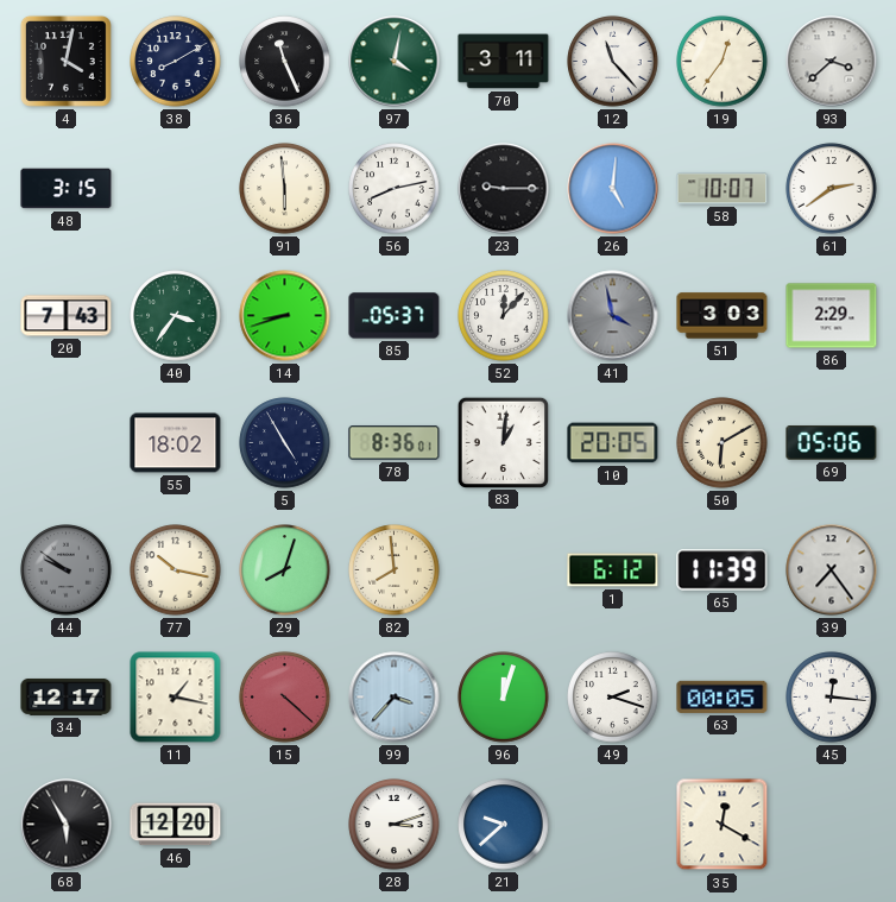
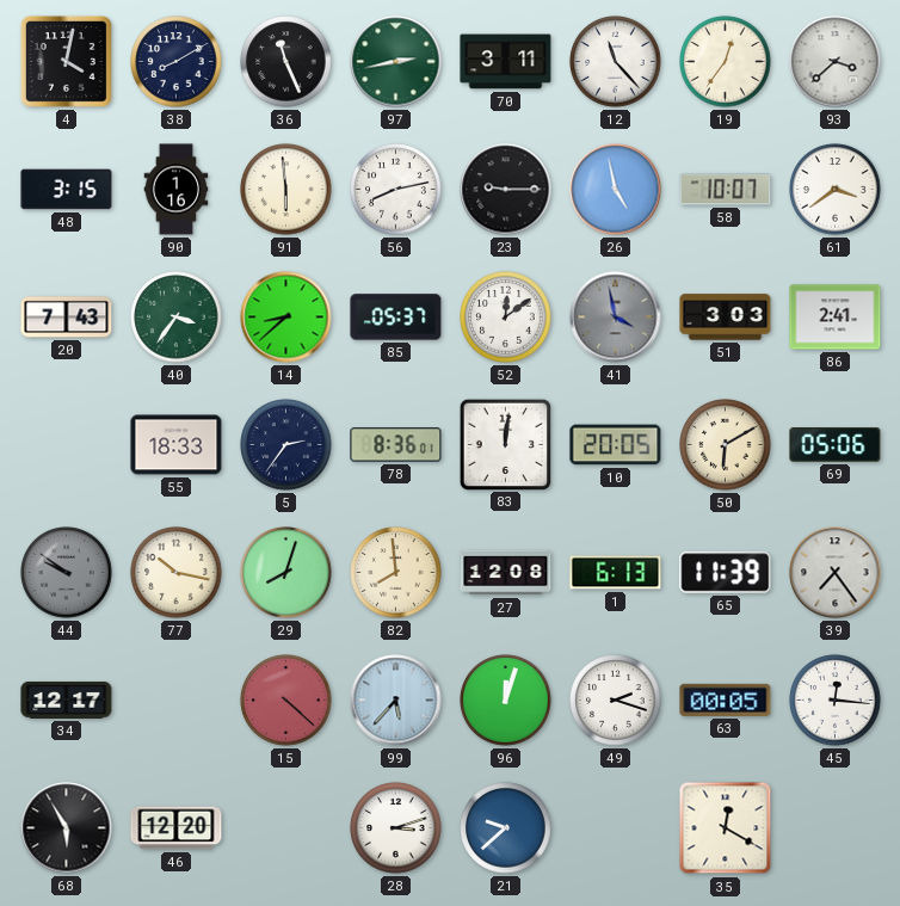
97: 4:02 -> 2:43 (396, 62)
90: none -> 1:16 (177, 190)
26: 5:01 -> 4:58 (616, 190)
61: 2:39 -> 3:39 (836, 190)
14: 8:42 -> 8:38 (286, 318)
52: 12:07 -> 12:09 (506, 318)
86: 2:29 -> 2:41 (836, 318)
55: 18:02 -> 18:33 (177, 445)
5: 4:55 -> 2:36 (286, 445)
83: 1:01 -> 12:01 (505, 444)
27: none -> 12:08 (506, 573)
1: 6:12 -> 6:13 (616, 573)
11: 1:17 -> none (176, 698)
99: 3:37 -> 5:37 (396, 701)
